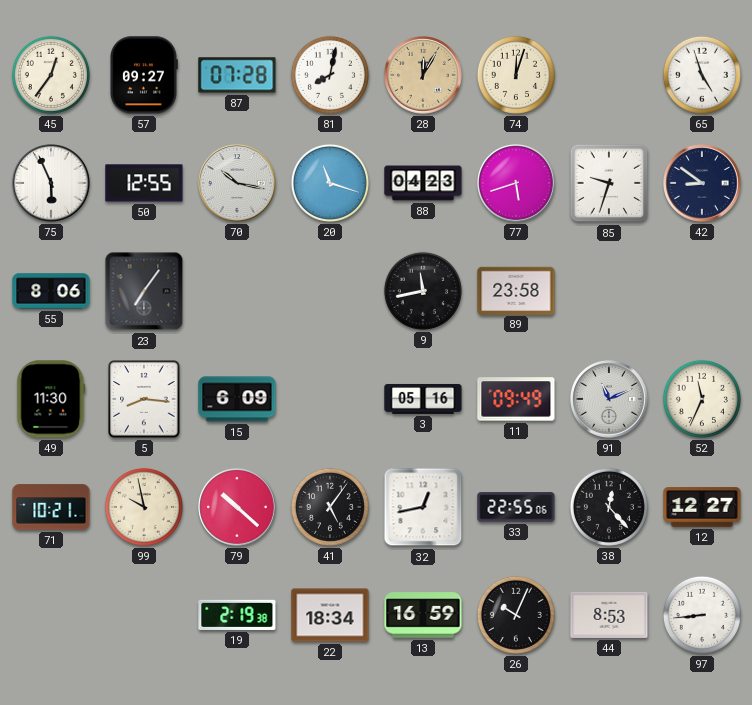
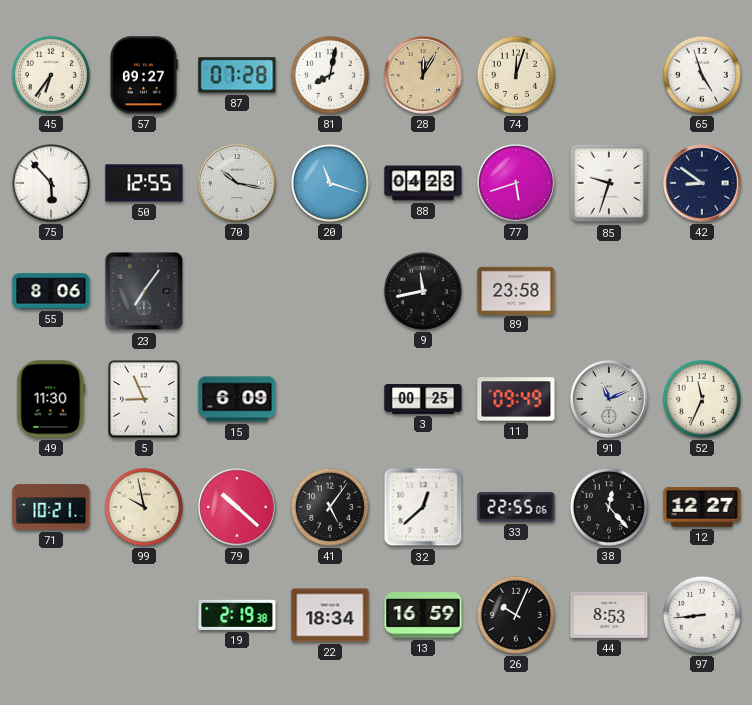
45: 12:36 -> 6:36 (51, 75)
75: 5:56 -> 5:53 (51, 183)
5: 8:16 -> 8:56 (144, 399)
3: 05:16 -> 00:25 (423, 399)
32: 12:43 -> 12:38 (423, 507)
